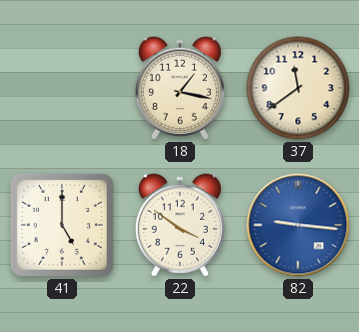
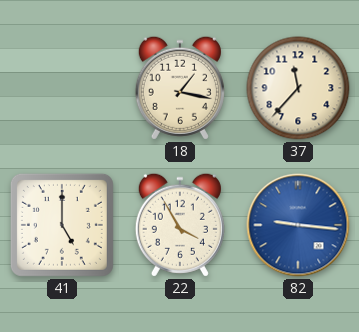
37: 11:39 -> 11:37 (298, 88)
22: 3:51 -> 3:55 (180, 225)
